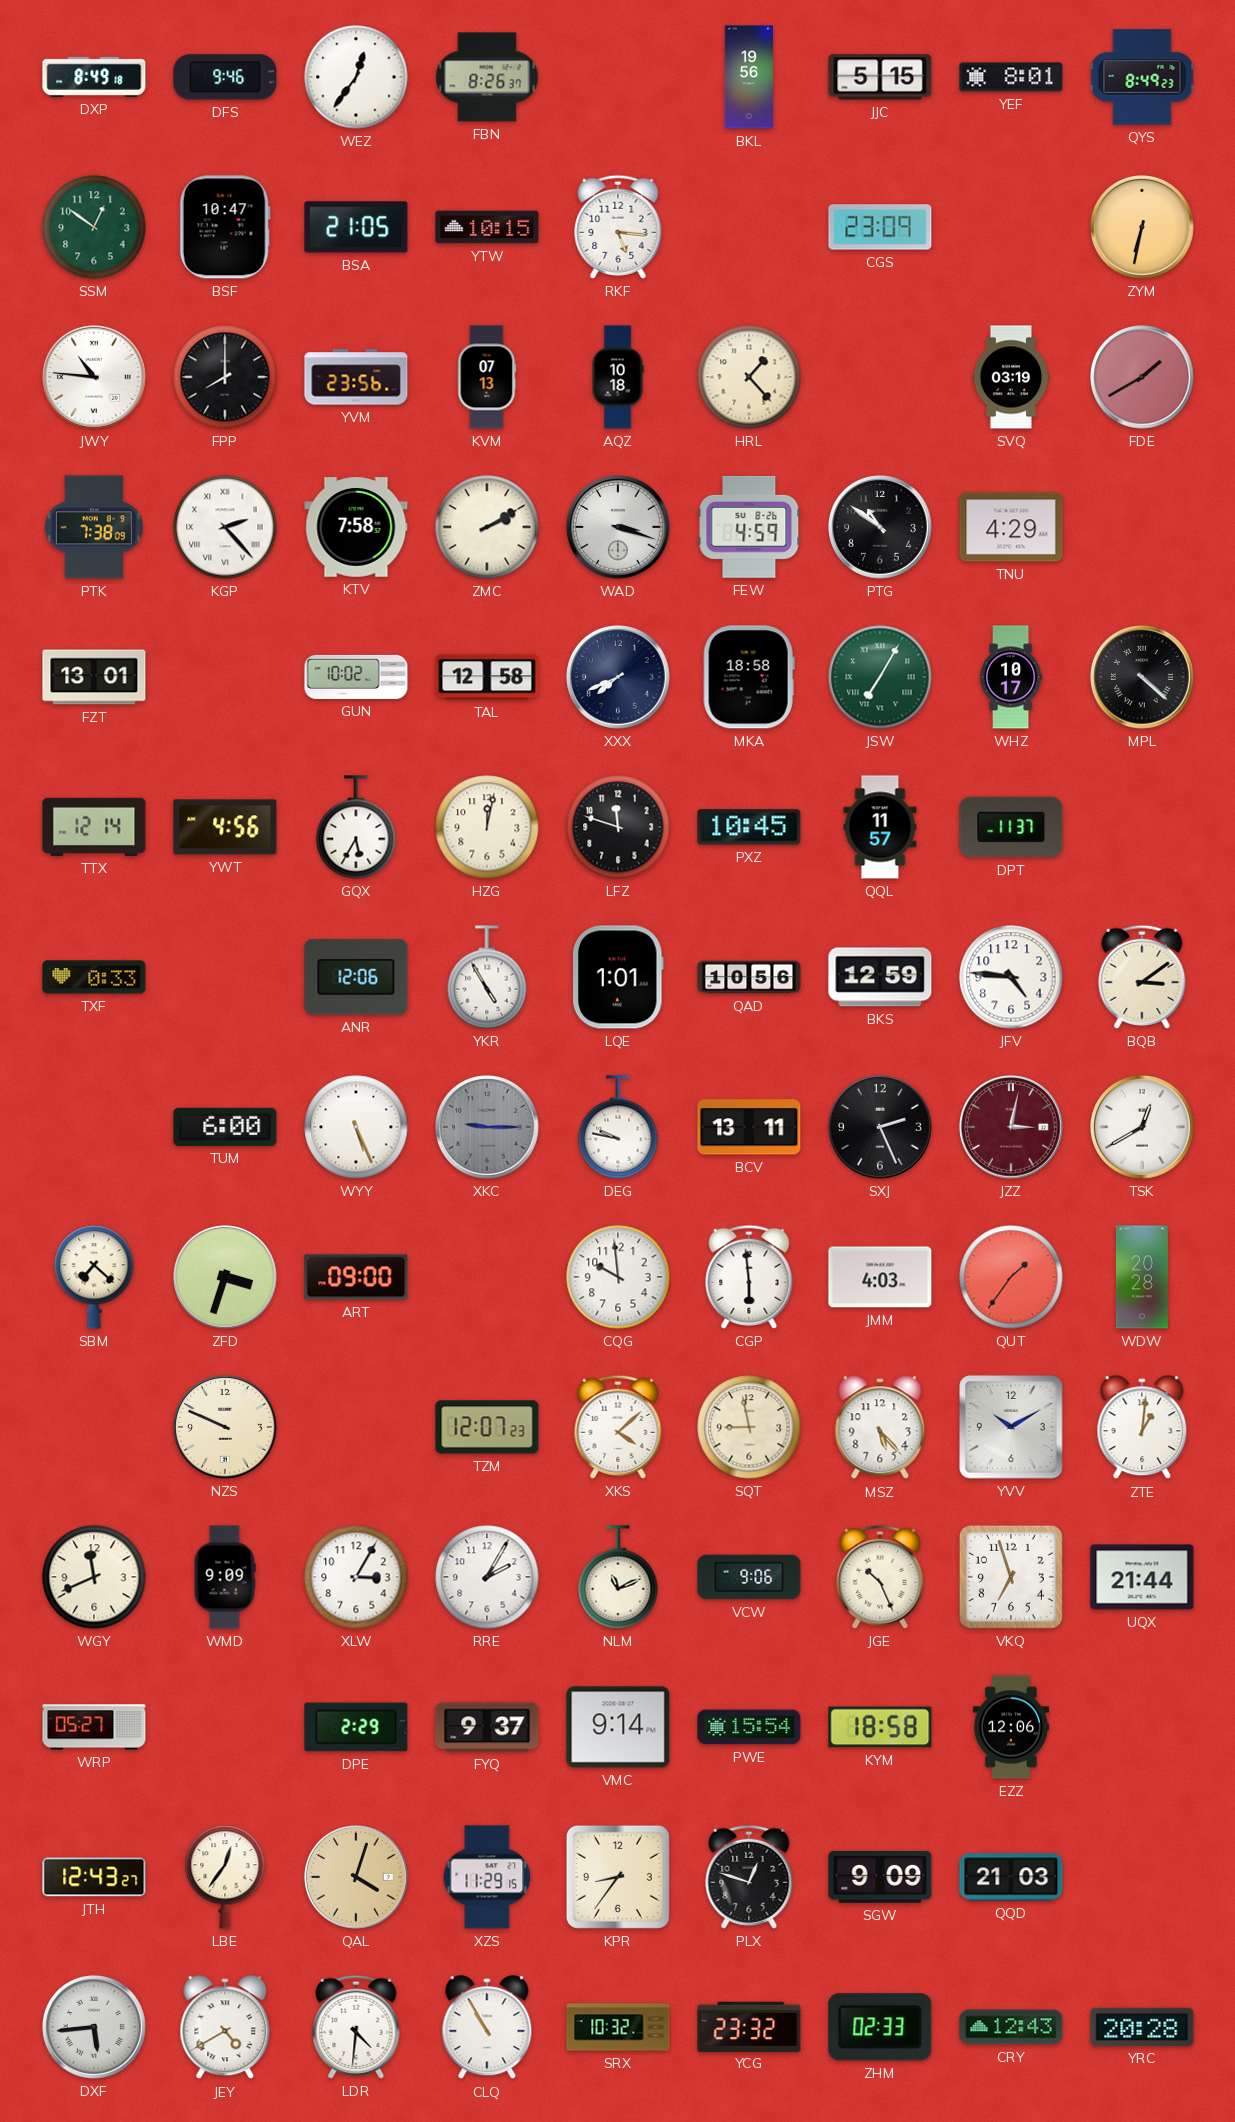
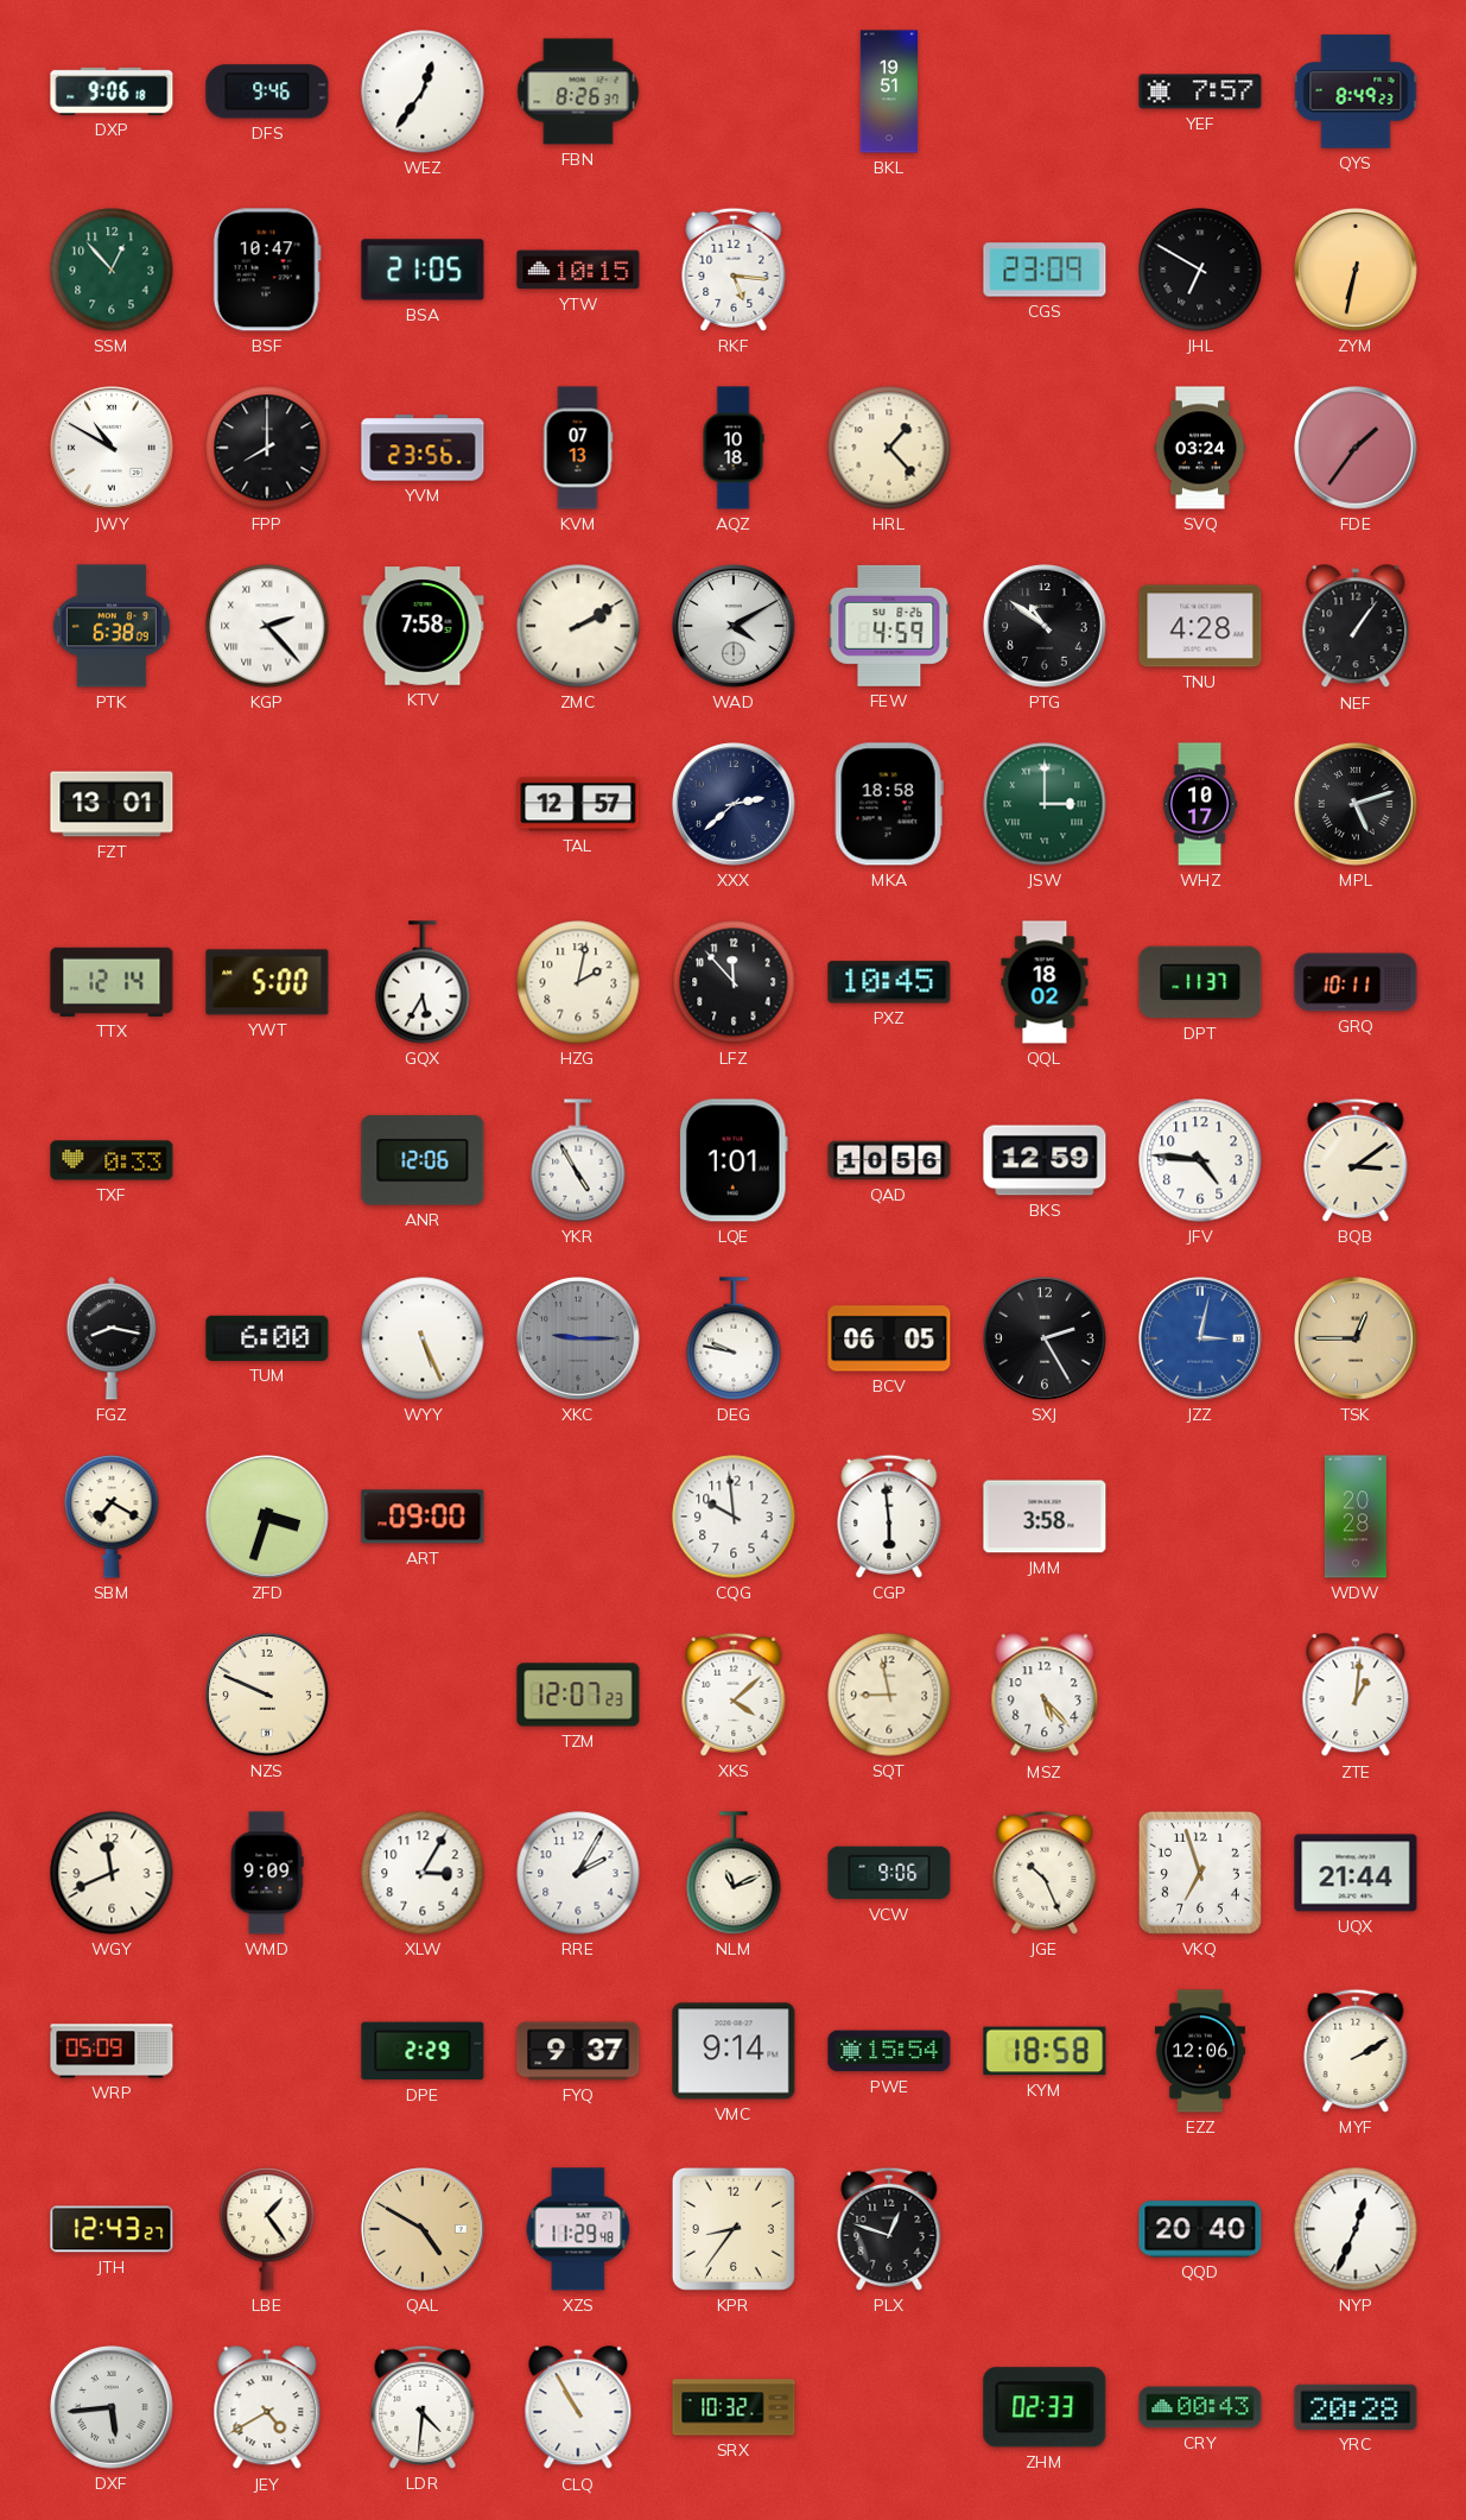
DXP: 8:49 -> 9:06 (112, 91)
BKL: 19:56 -> 19:51 (888, 91)
JJC: 5:15 -> none (880, 77)
YEF: 8:01 -> 7:57 (1200, 91)
SSM: 12:51 -> 12:53 (112, 270)
JHL: none -> 6:50 (1200, 270)
JWY: 10:46 -> 10:50 (113, 449)
SVQ: 03:19 -> 03:24 (1200, 448)
FDE: 1:40 -> 1:36 (1357, 449)
PTK: 7:38 -> 6:38 (112, 626)
WAD: 3:18 -> 4:10 (735, 627)
TNU: 4:29 -> 4:28 (1200, 626)
NEF: none -> 1:06 (1356, 627)
GUN: 10:02 -> none (356, 677)
TAL: 12:58 -> 12:57 (578, 804)
XXX: 7:41 -> 2:38 (735, 805)
JSW: 7:05 -> 3:00 (1045, 804)
MPL: 4:22 -> 5:12 (1357, 805)
YWT: 4:56 -> 5:00 (267, 982)
HZG: 12:02 -> 2:02 (578, 982)
LFZ: 11:48 -> 11:53 (734, 982)
QQL: 11:57 -> 18:02 (1045, 982)
GRQ: none -> 10:11 (1356, 982)
FGZ: none -> 8:17 (110, 1338)
BCV: 13:11 -> 06:05 (889, 1338)
SXJ: 2:26 -> 2:25 (1046, 1340)
JZZ dial: burgundy -> blue (1201, 1340)
TSK: 12:40 -> 12:45 (1357, 1340)
TSK dial: white -> champagne (1357, 1340)
SBM: 7:22 -> 7:20 (112, 1518)
JMM: 4:03 -> 3:58 (1045, 1517)
QUT: 1:36 -> none (1011, 1277)
YVV: 10:10 -> none (1011, 1427)
WRP: 05:27 -> 05:09 (112, 2051)
MYF: none -> 2:10 (1356, 2051)
LBE: 12:36 -> 1:24 (267, 2230)
QAL: 4:03 -> 4:50 (424, 2230)
XZS: 11:29:15 -> 11:29:48 (578, 2229)
SGW: 9:09 -> none (880, 1877)
QQD: 21:03 -> 20:40 (1200, 2229)
NYP: none -> 12:34 (1356, 2229)
YCG: 23:32 -> none (749, 2026)
CRY: 12:43 -> 00:43 (1200, 2407)
